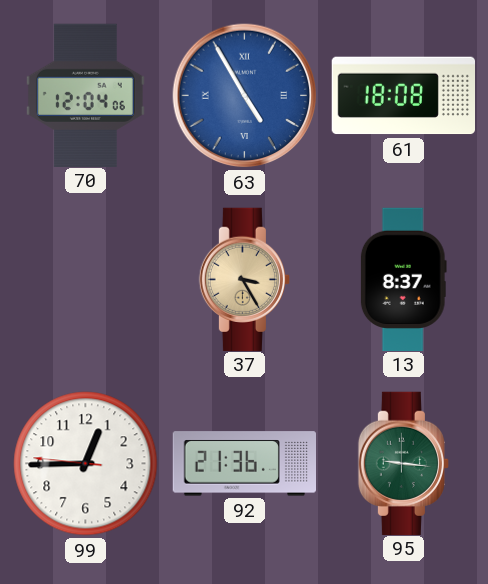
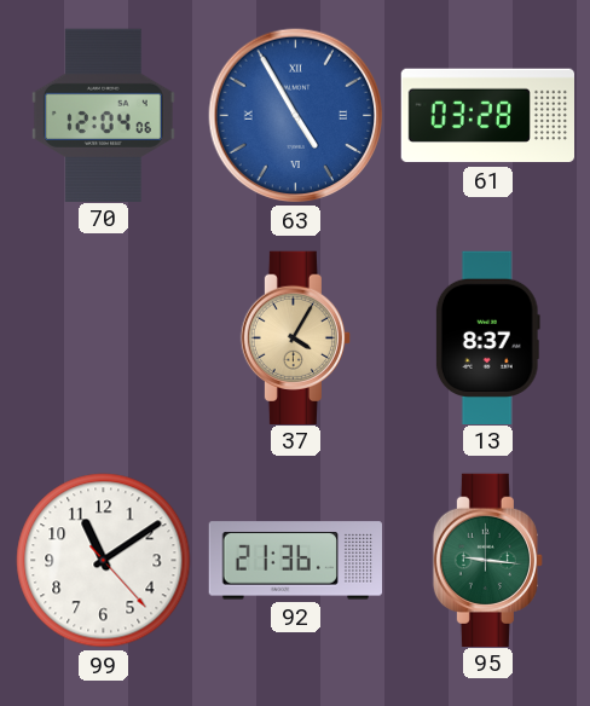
61: 18:08 -> 03:28 (487, 116)
37: 3:25 -> 4:05 (295, 337)
99: 12:44 -> 11:09 (104, 561)
